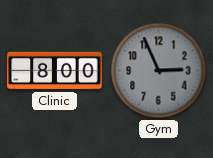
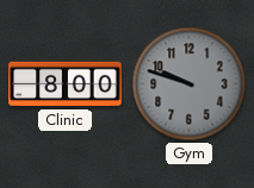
Gym: 2:56 -> 9:48 (190, 84)
